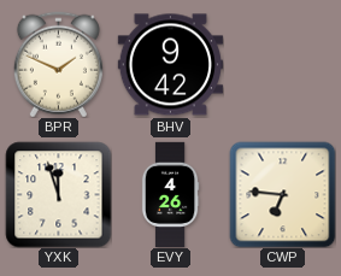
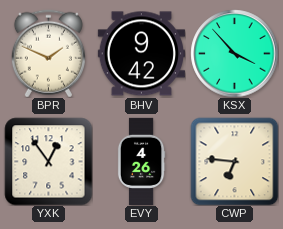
KSX: none -> 3:53 (234, 53)
YXK: 11:57 -> 12:54 (48, 161)
